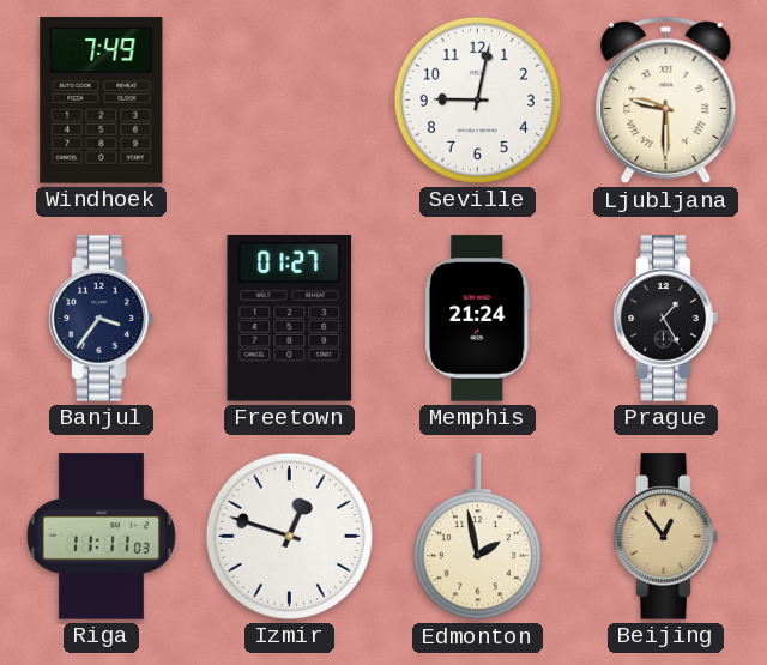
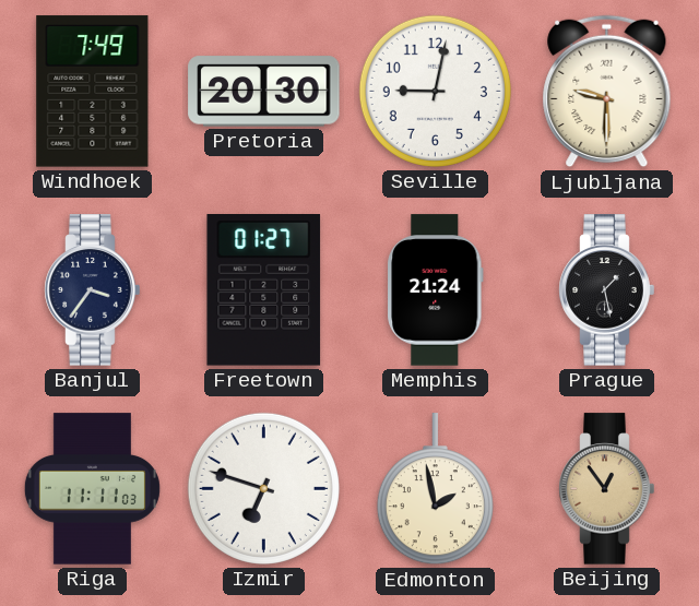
Pretoria: none -> 20:30 (264, 92)
Prague: 1:25 -> 1:28 (607, 290)
Izmir: 12:48 -> 6:48 (263, 488)
